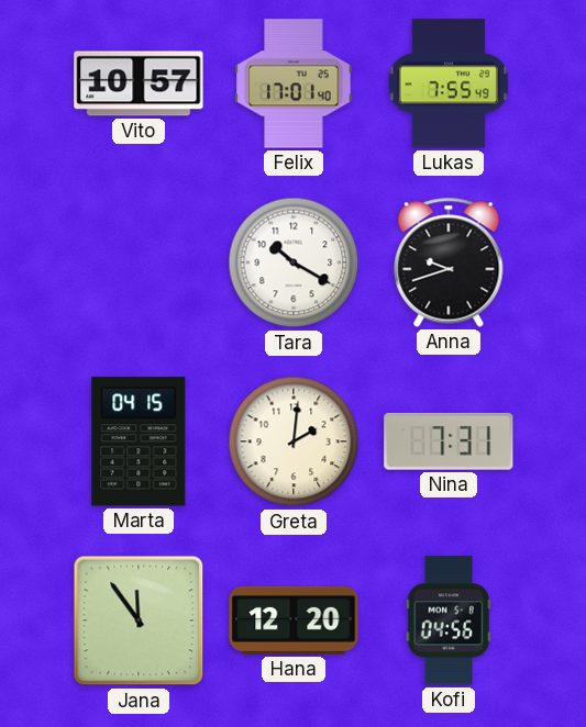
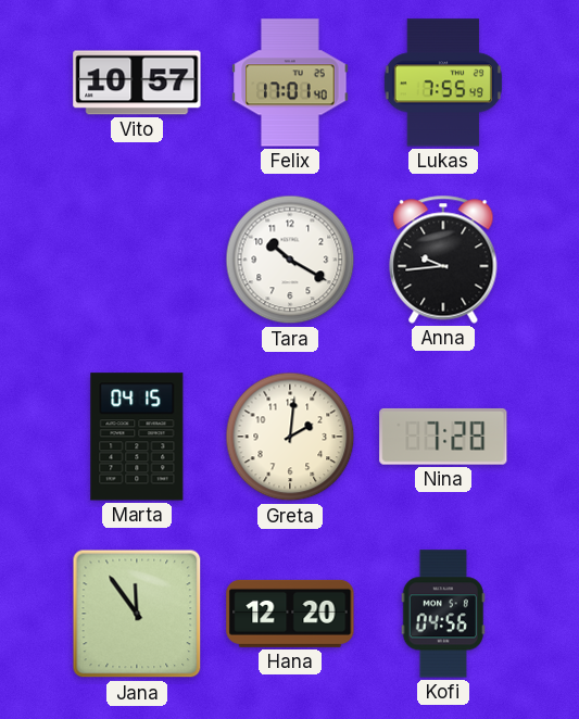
Anna: 9:42 -> 9:44 (443, 260)
Nina: 7:31 -> 7:28 (443, 437)
